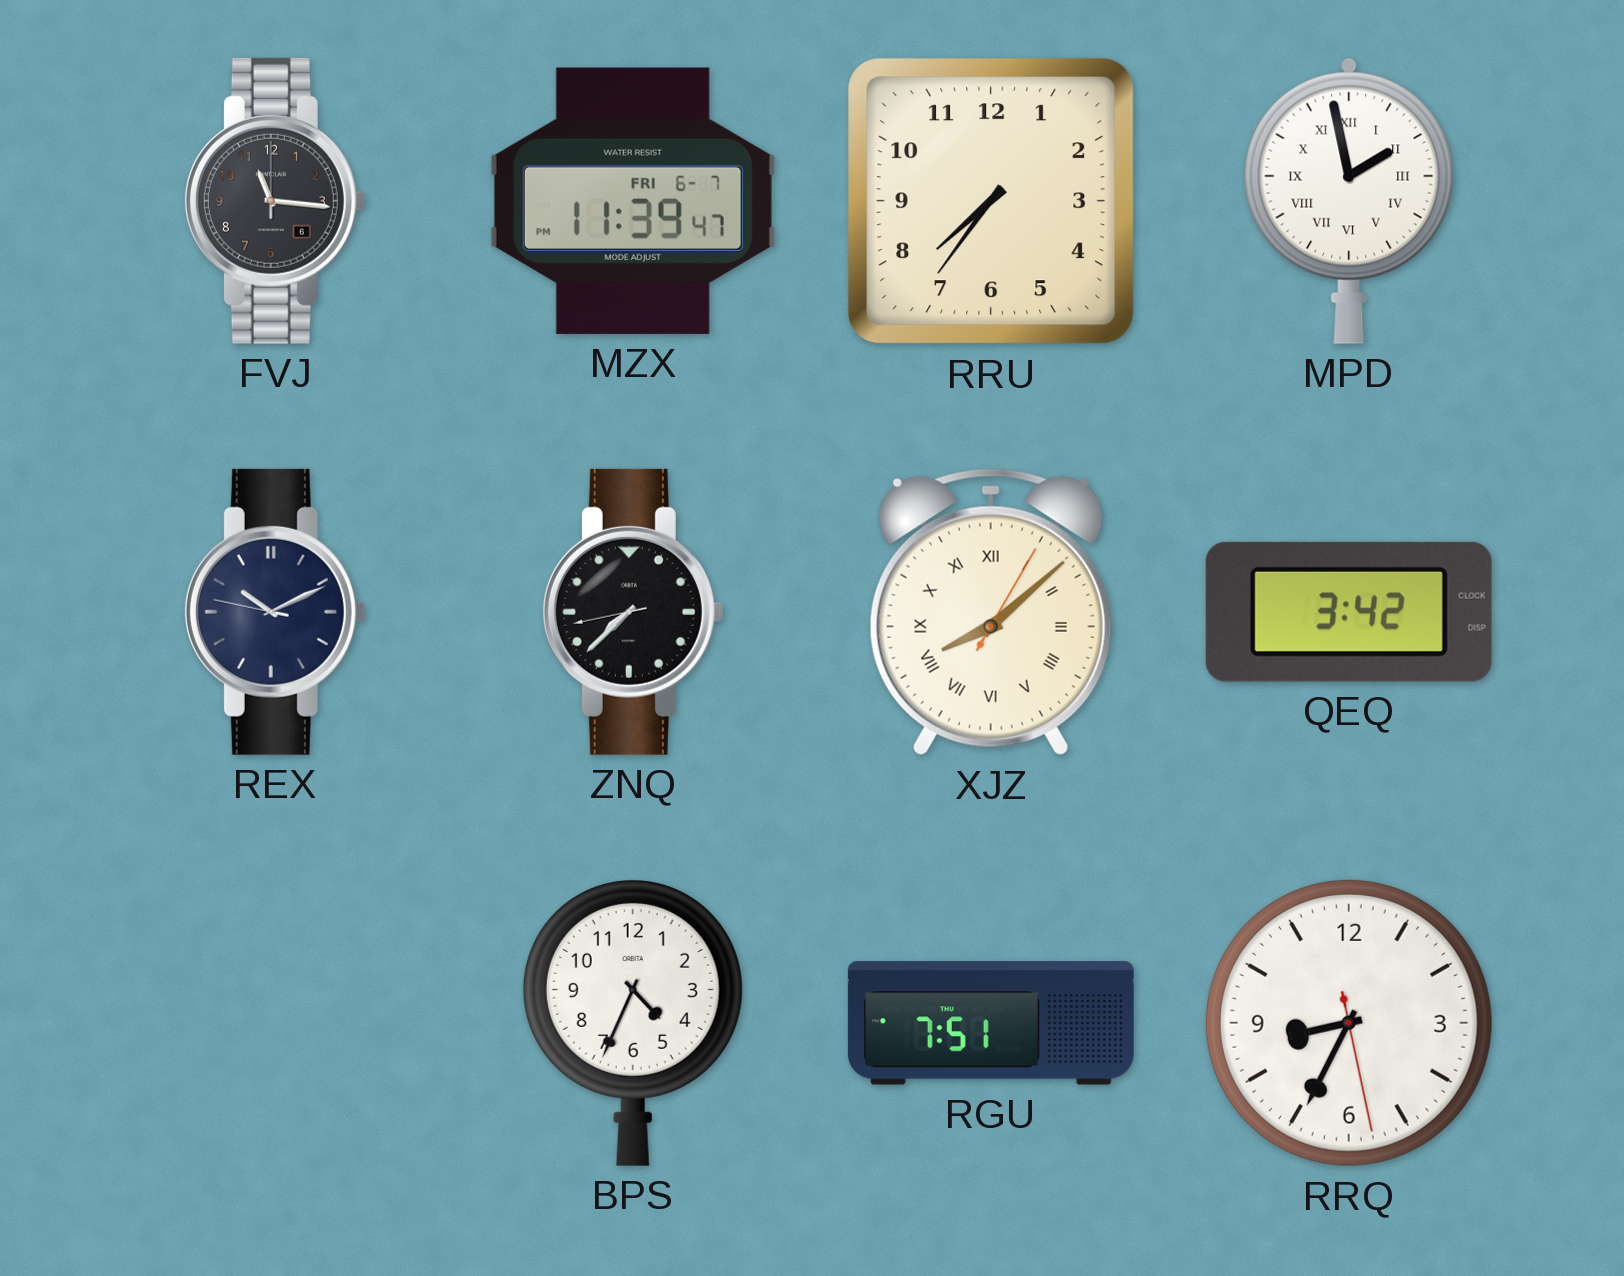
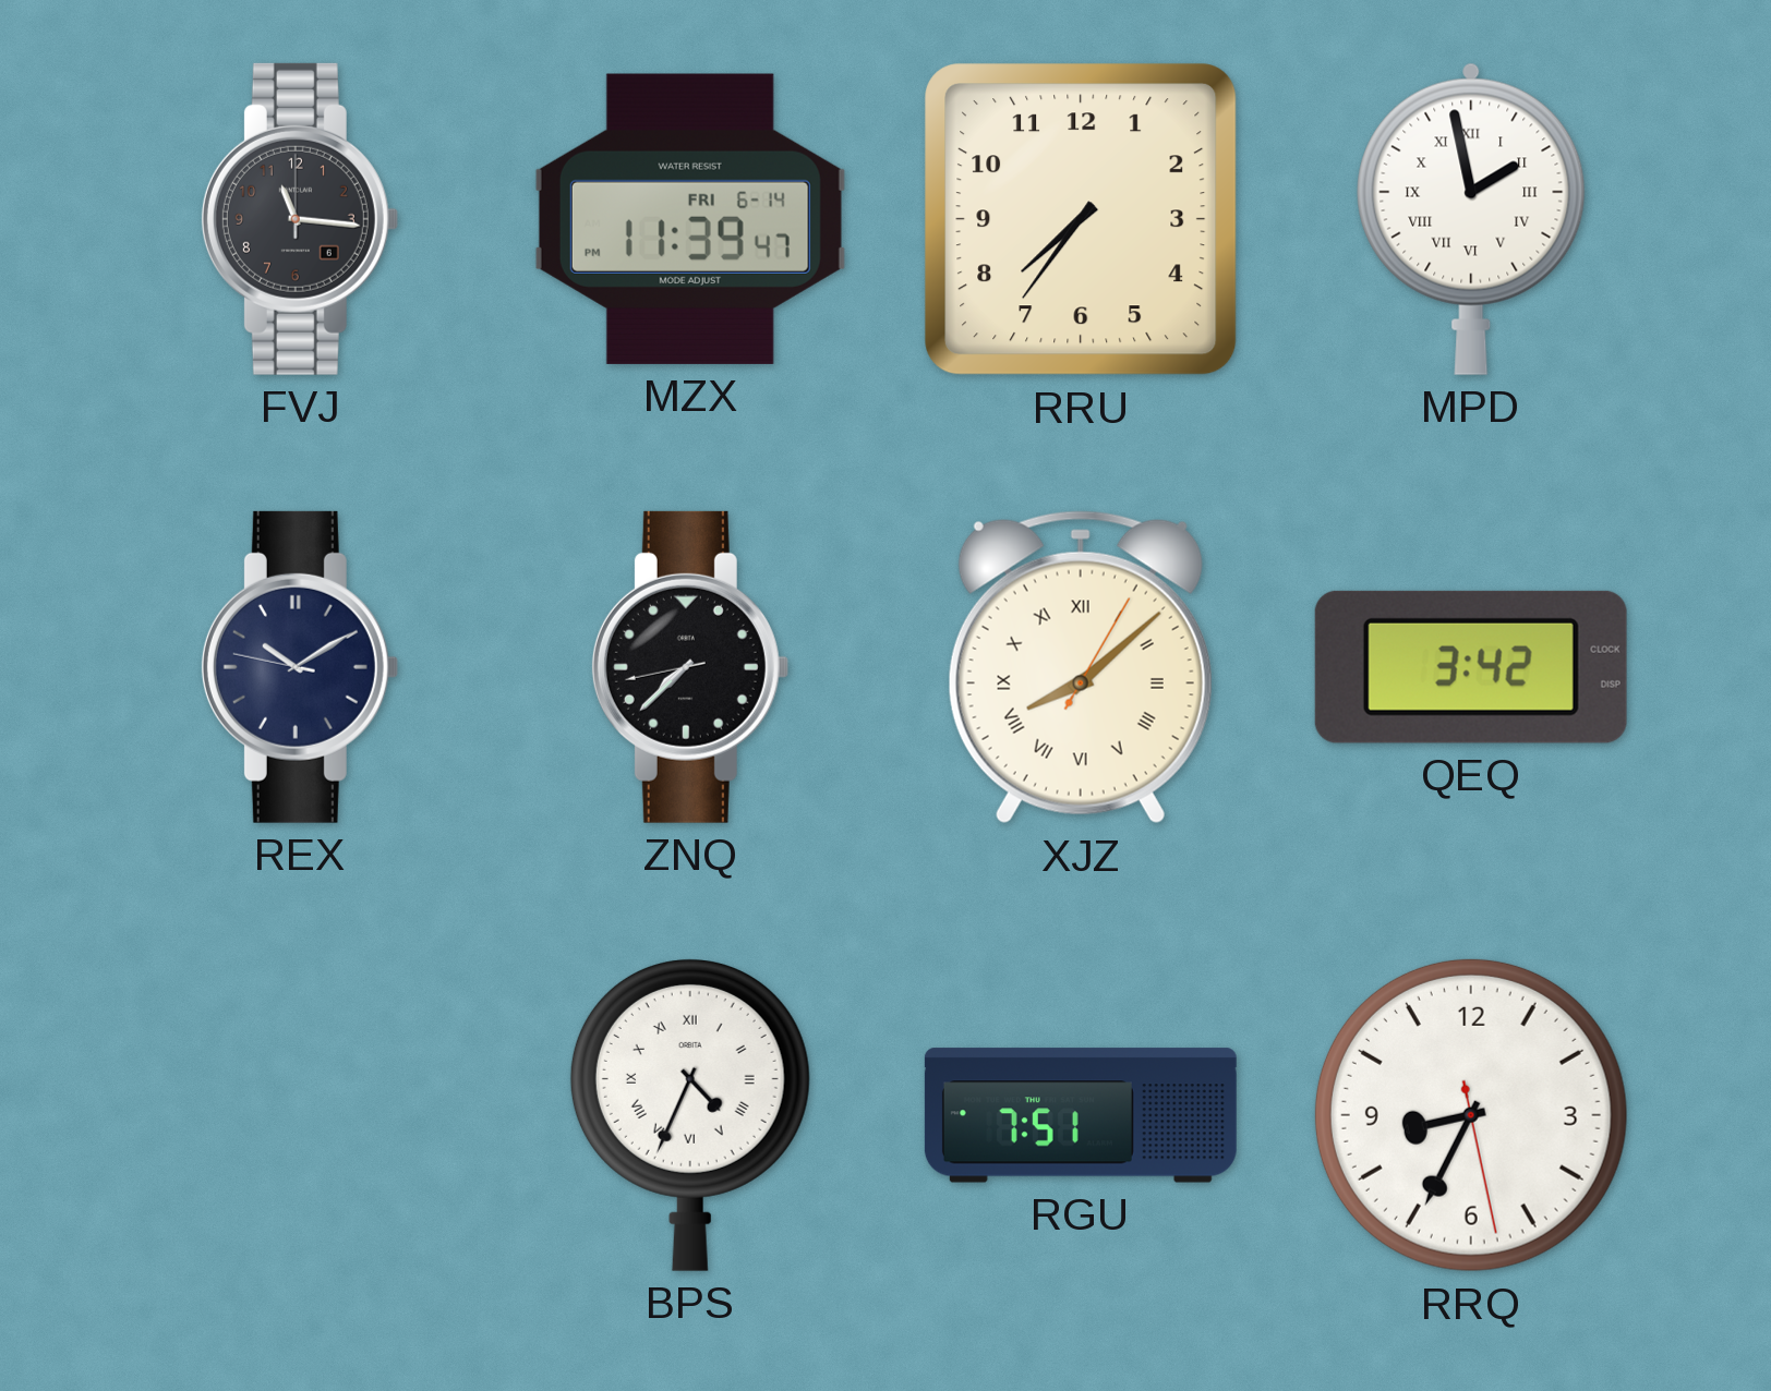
MZX date: FRI 6-7 -> FRI 6-14 (690, 219)
REX: 10:10 -> 10:09 (299, 667)
BPS numerals: Arabic -> Roman (690, 1114)
